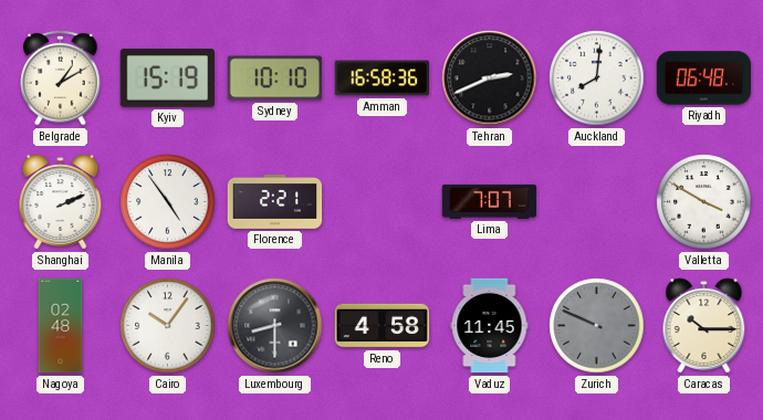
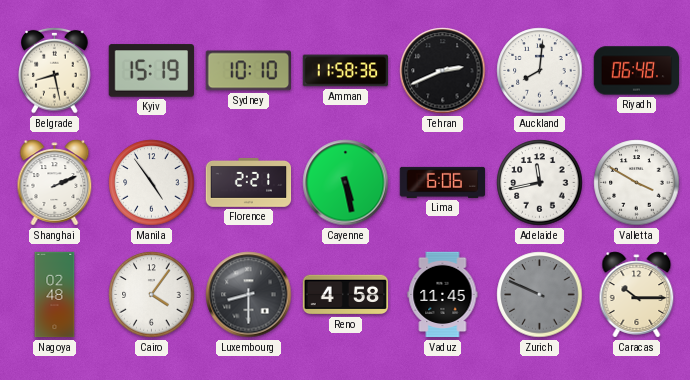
Belgrade: 1:10 -> 8:28 (55, 70)
Amman: 16:58 -> 11:58 (346, 71)
Cayenne: none -> 5:28 (346, 183)
Lima: 7:07 -> 6:06 (443, 182)
Adelaide: none -> 11:43 (540, 183)
Cairo: 10:06 -> 4:06 (152, 295)
